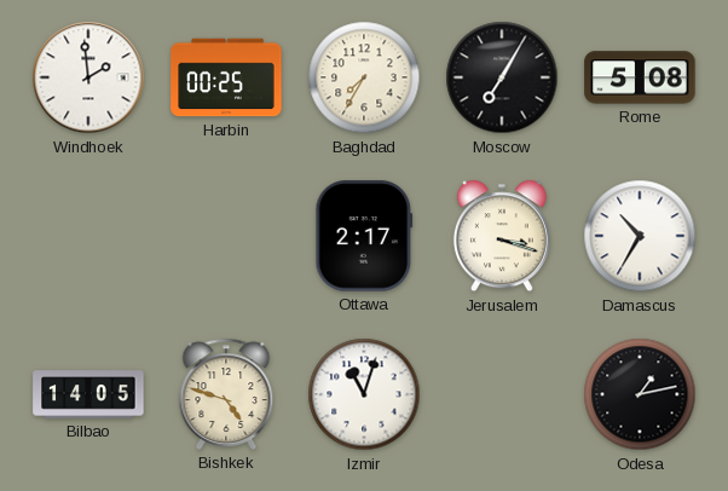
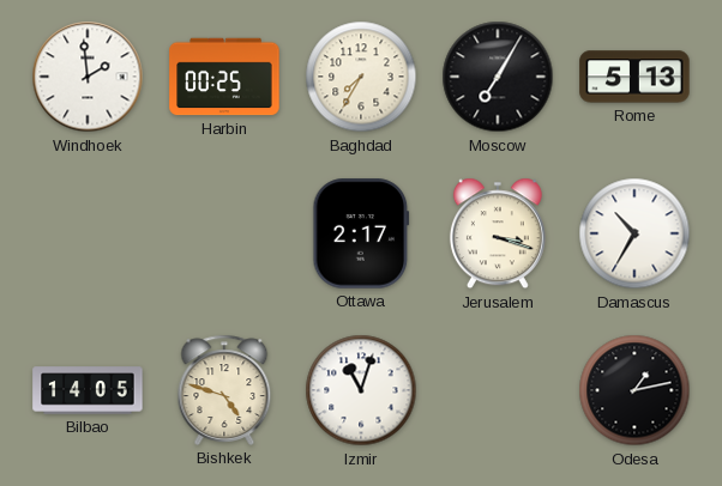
Rome: 5:08 -> 5:13 (634, 77)
